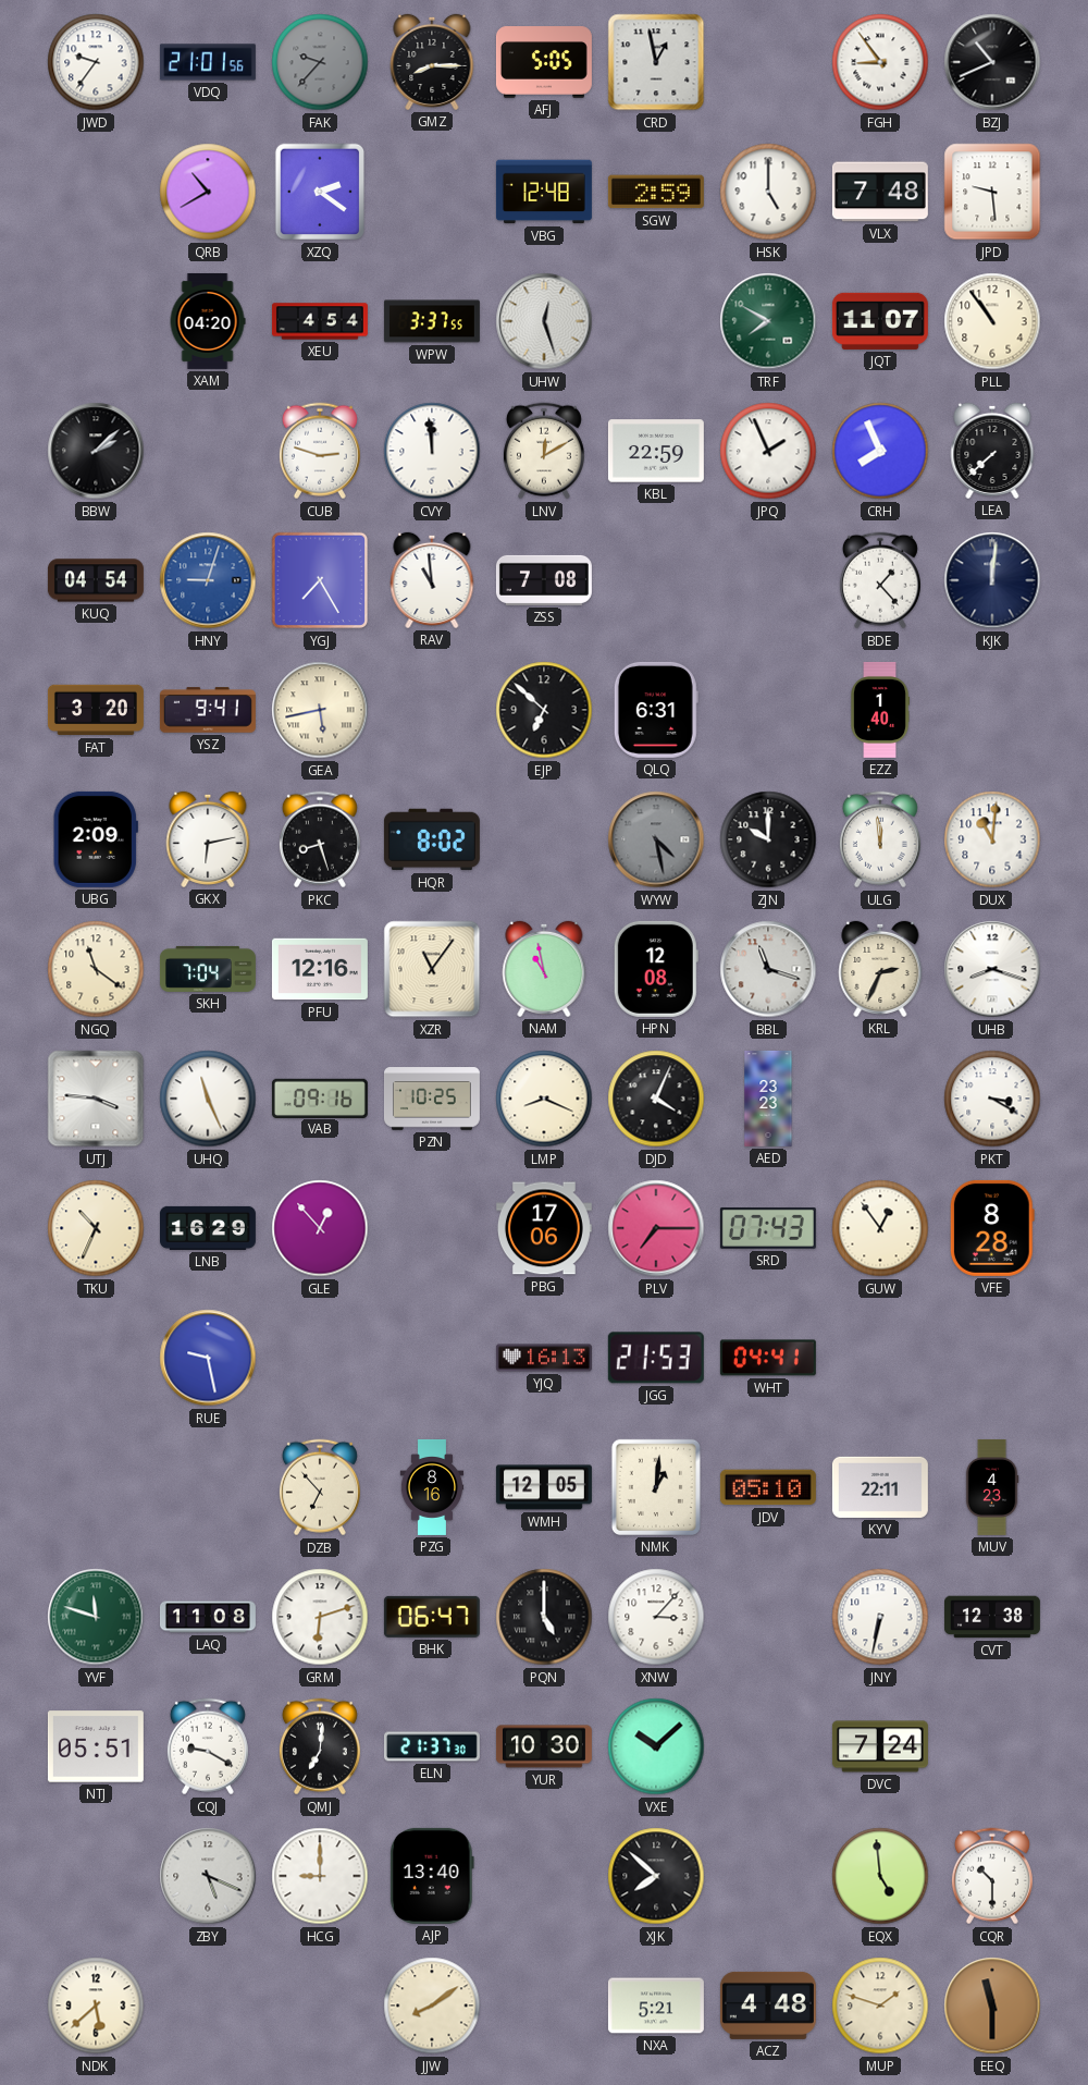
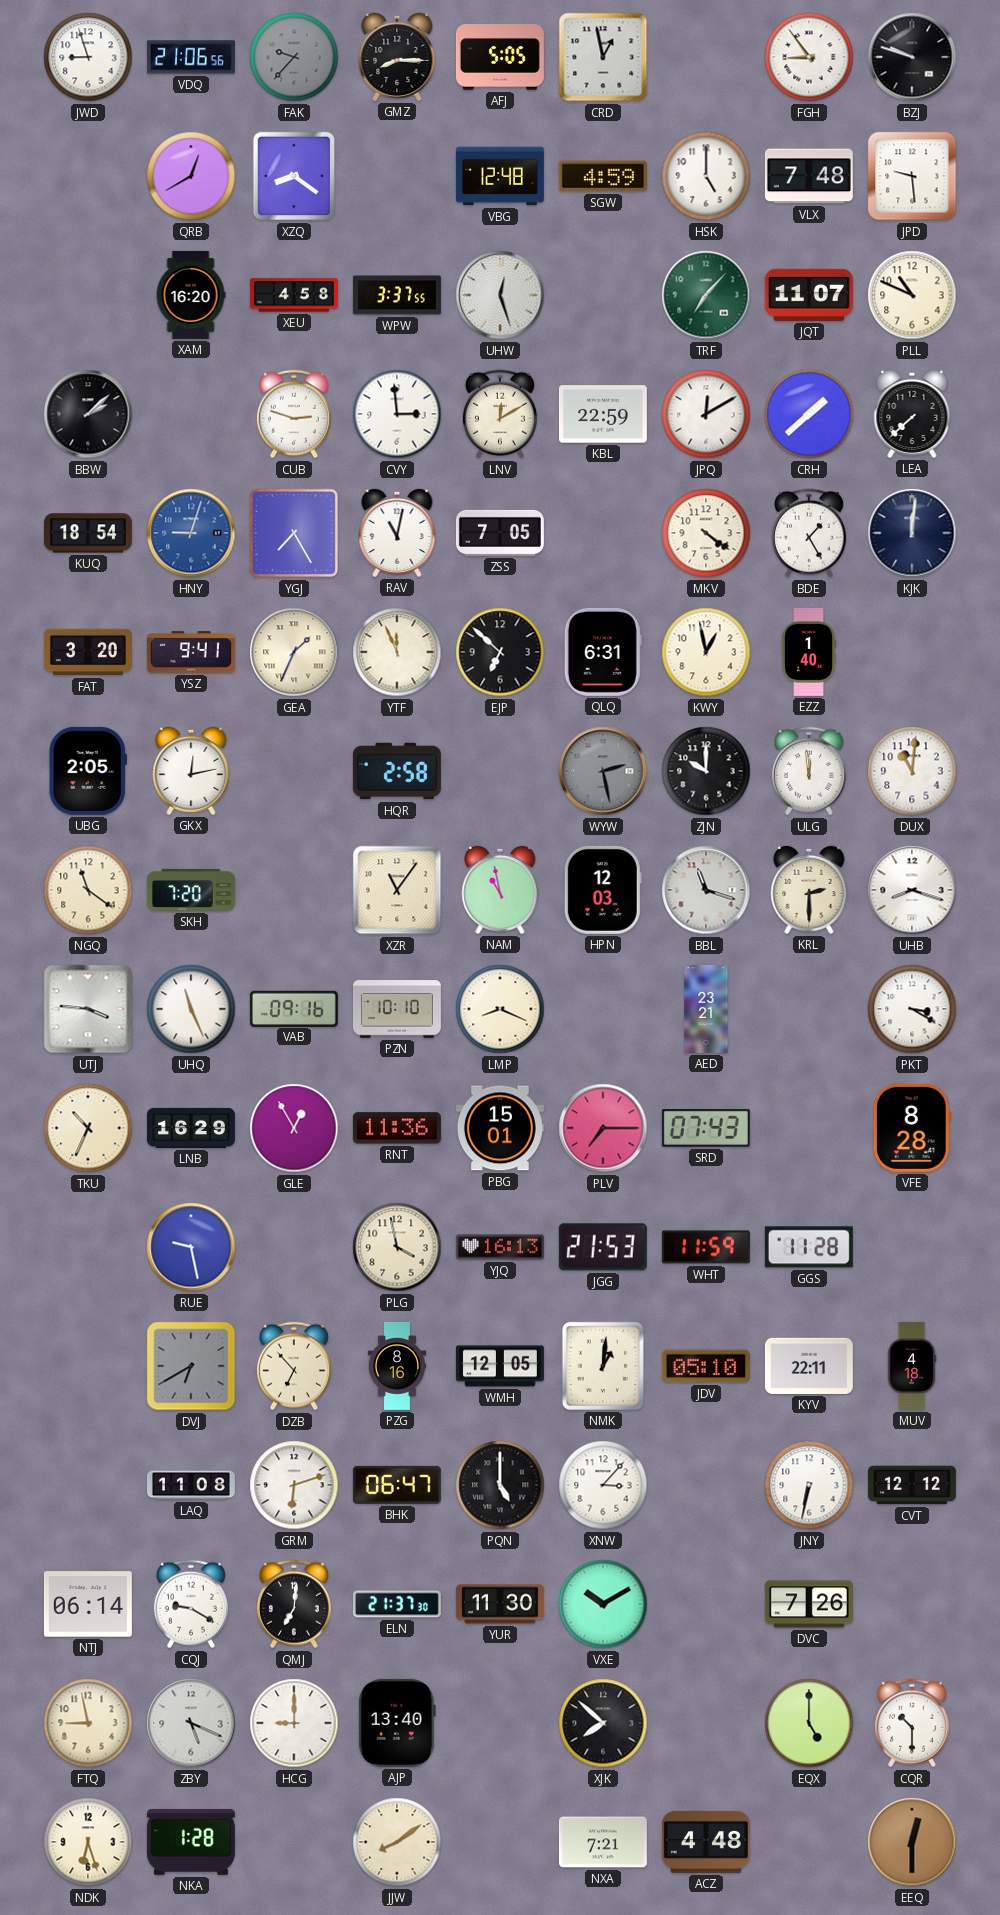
JWD: 9:36 -> 8:57 (88, 57)
VDQ: 21:01 -> 21:06 (191, 57)
BZJ: 10:41 -> 9:48 (912, 57)
QRB: 10:40 -> 12:40 (191, 176)
XZQ: 2:21 -> 8:21 (294, 176)
SGW: 2:59 -> 4:59 (603, 176)
XAM: 04:20 -> 16:20 (191, 295)
XEU: 4:54 -> 4:58 (294, 295)
TRF: 7:50 -> 7:07 (706, 295)
PLL: 10:54 -> 10:49 (912, 295)
CVY: 11:59 -> 2:59 (397, 414)
JPQ: 1:56 -> 12:10 (706, 414)
CRH: 7:56 -> 1:38 (809, 414)
KUQ: 04:54 -> 18:54 (88, 533)
RAV: 10:59 -> 11:02 (397, 533)
ZSS: 7:08 -> 7:05 (500, 533)
MKV: none -> 4:21 (706, 533)
BDE: 1:23 -> 1:25 (809, 533)
GEA: 5:43 -> 1:34 (294, 652)
YTF: none -> 11:56 (397, 652)
KWY: none -> 12:58 (706, 652)
UBG: 2:09 -> 2:05 (88, 771)
GKX: 6:13 -> 12:13 (191, 771)
PKC: 8:27 -> none (320, 839)
HQR: 8:02 -> 2:58 (397, 771)
WYW: 4:28 -> 2:28 (603, 771)
SKH: 7:04 -> 7:20 (191, 890)
PFU: 12:16 -> none (320, 969)
HPN: 12:08 -> 12:03 (603, 890)
KRL: 2:34 -> 2:30 (809, 890)
PZN: 10:25 -> 10:10 (397, 1009)
DJD: 4:04 -> none (656, 1099)
AED: 23:23 -> 23:21 (706, 1009)
GLE: 12:53 -> 12:55 (294, 1128)
RNT: none -> 11:36 (397, 1128)
PBG: 17:06 -> 15:01 (500, 1128)
GUW: 12:54 -> none (880, 1228)
PLG: none -> 3:58 (397, 1247)
WHT: 04:41 -> 11:59 (706, 1247)
GGS: none -> 11:28 (809, 1247)
DVJ: none -> 6:40 (191, 1366)
MUV: 4:23 -> 4:18 (912, 1366)
YVF: 11:48 -> none (96, 1617)
CVT: 12:38 -> 12:12 (912, 1485)
NTJ: 05:51 -> 06:14 (88, 1604)
YUR: 10:30 -> 11:30 (500, 1604)
VXE: 10:08 -> 10:10 (603, 1604)
DVC: 7:24 -> 7:26 (809, 1604)
FTQ: none -> 8:58 (88, 1723)
EQX: 4:59 -> 5:00 (809, 1723)
NDK: 5:38 -> 6:27 (88, 1842)
NKA: none -> 1:28 (191, 1842)
NXA: 5:21 -> 7:21 (603, 1842)
MUP: 1:48 -> none (880, 2006)
EEQ: 11:30 -> 12:30 (912, 1842)
